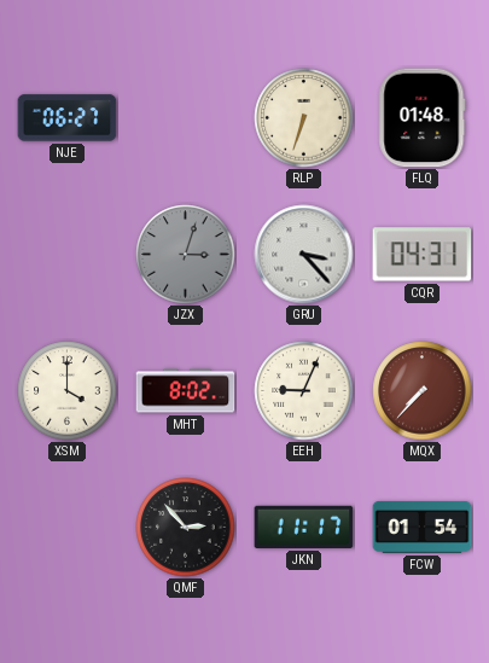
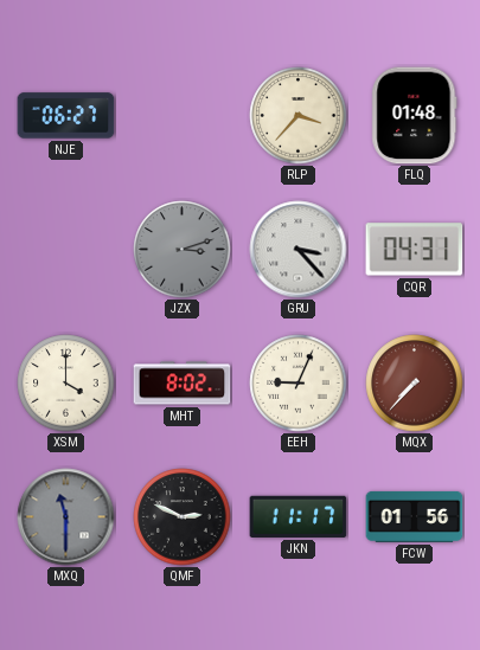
RLP: 6:33 -> 3:37 (299, 116)
JZX: 3:03 -> 3:12 (183, 250)
MXQ: none -> 11:30 (66, 517)
QMF: 2:53 -> 2:49 (183, 517)
FCW: 01:54 -> 01:56 (415, 516)
